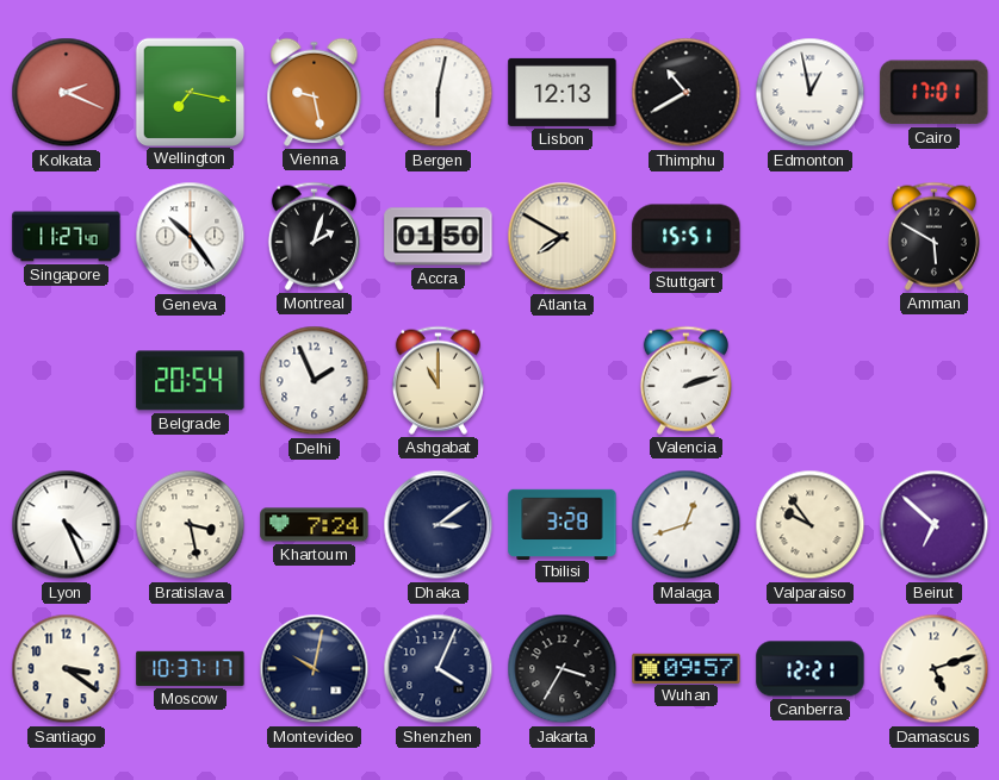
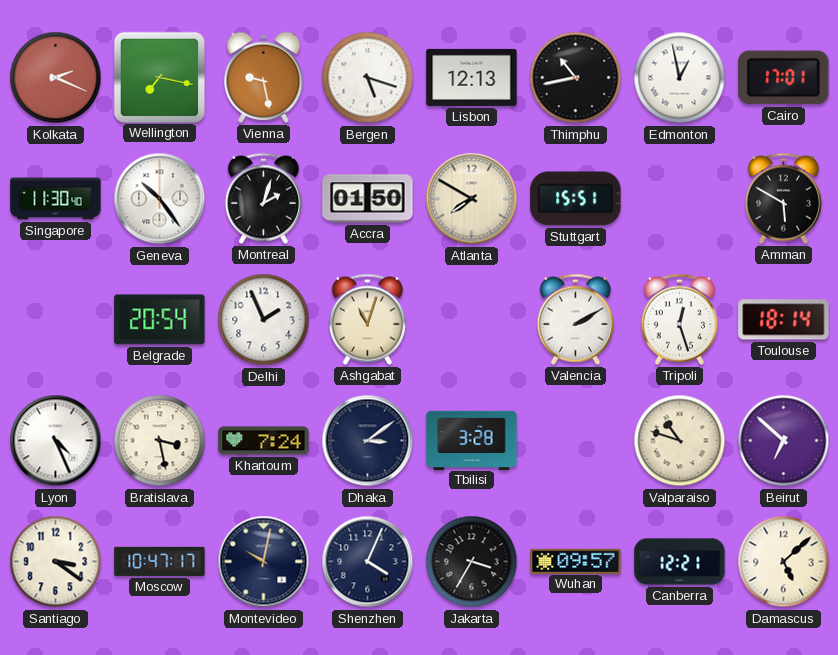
Bergen: 6:02 -> 5:18 (368, 78)
Thimphu: 10:40 -> 10:43 (576, 78)
Singapore: 11:27 -> 11:30 (56, 199)
Ashgabat: 11:00 -> 11:03 (367, 319)
Valencia: 2:12 -> 2:10 (575, 319)
Tripoli: none -> 12:27 (679, 319)
Toulouse: none -> 18:14 (784, 320)
Malaga: 12:42 -> none (687, 525)
Valparaiso: 9:54 -> 10:48 (680, 441)
Moscow: 10:37 -> 10:47 (160, 561)
Damascus: 5:12 -> 5:08 (784, 562)
